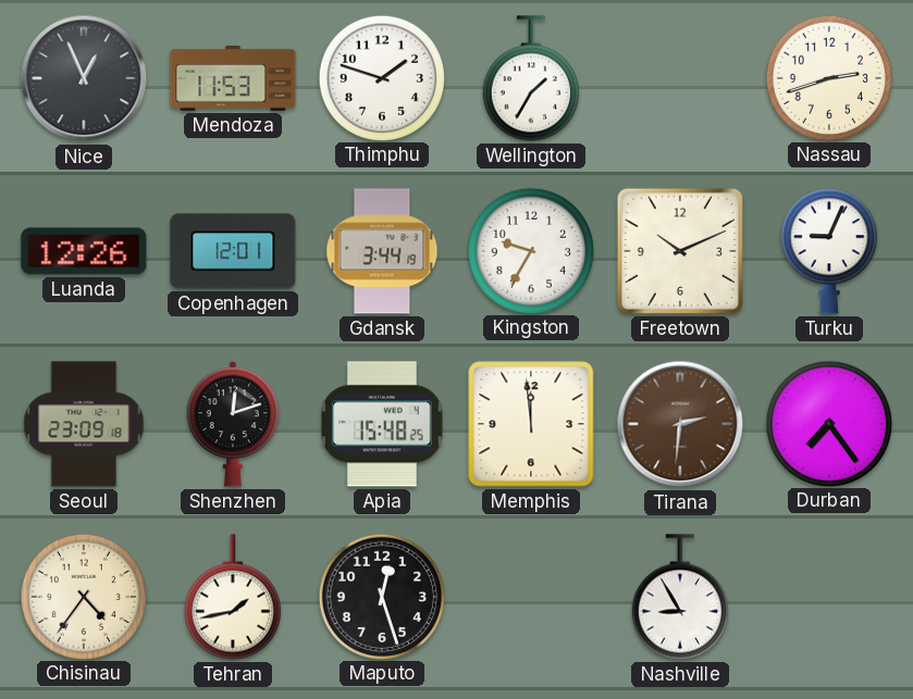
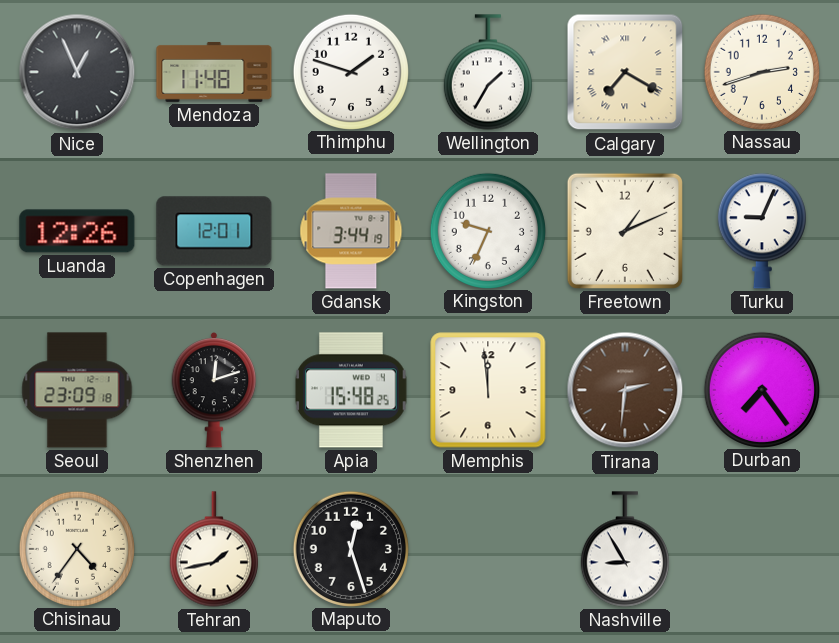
Mendoza: 11:53 -> 11:48 (214, 72)
Calgary: none -> 7:20 (625, 72)
Kingston: 9:35 -> 9:34 (487, 230)
Freetown: 10:11 -> 1:11 (625, 231)
